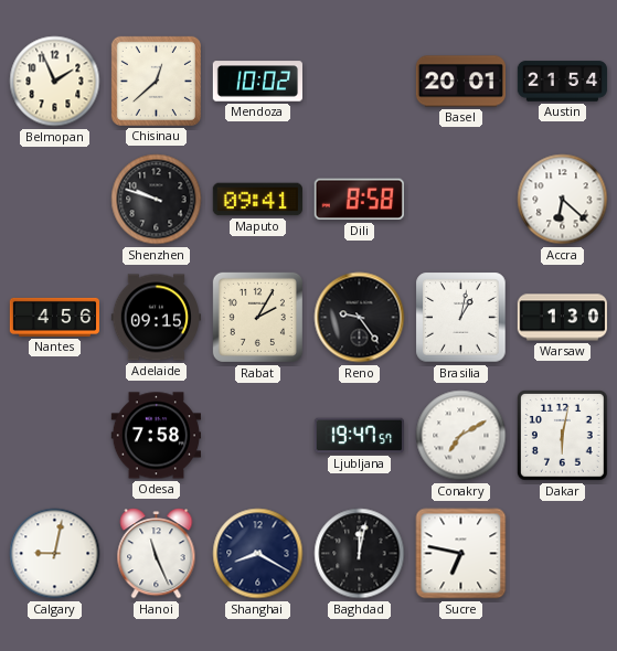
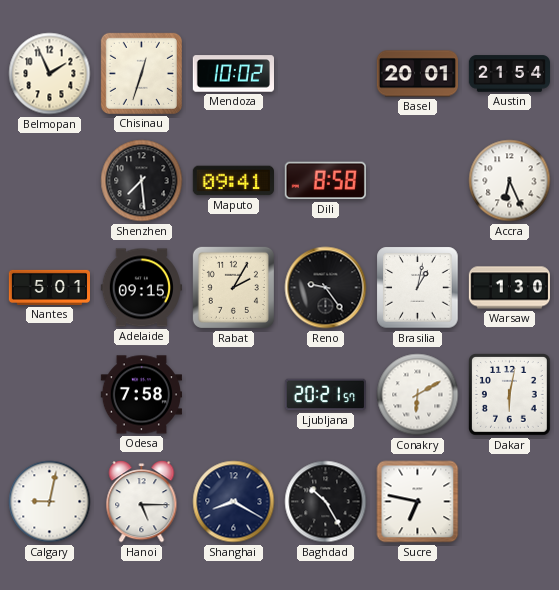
Chisinau: 12:38 -> 12:33 (141, 73)
Shenzhen: 9:48 -> 7:29 (142, 181)
Accra: 6:22 -> 6:26 (510, 181)
Nantes: 4:56 -> 5:01 (49, 287)
Ljubljana: 19:47 -> 20:21 (325, 395)
Conakry: 7:10 -> 6:10 (418, 395)
Hanoi: 11:26 -> 5:15 (142, 502)
Baghdad: 12:02 -> 10:25 (326, 502)
